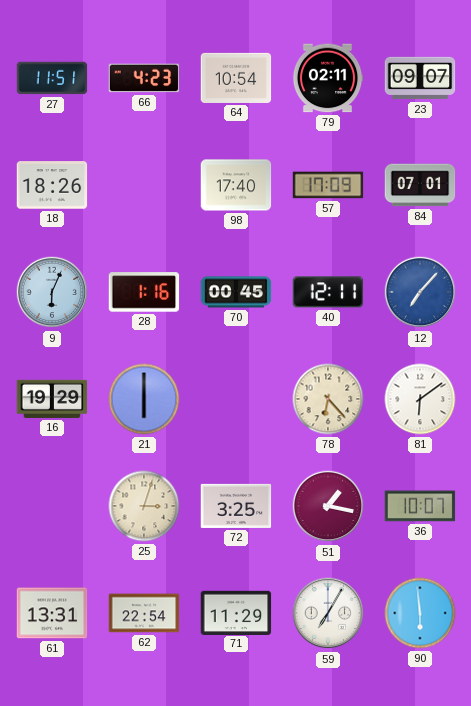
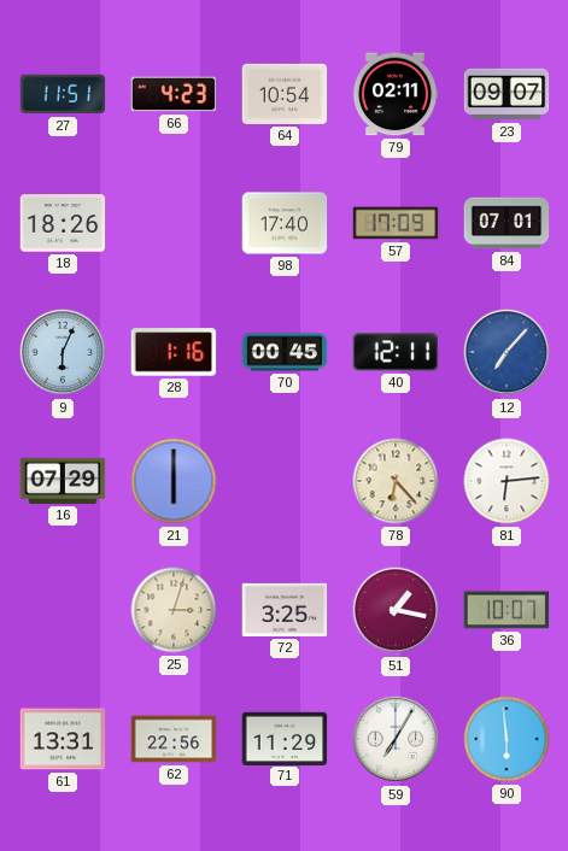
16: 19:29 -> 07:29 (63, 481)
81: 6:09 -> 6:14 (506, 481)
62: 22:54 -> 22:56 (174, 739)
